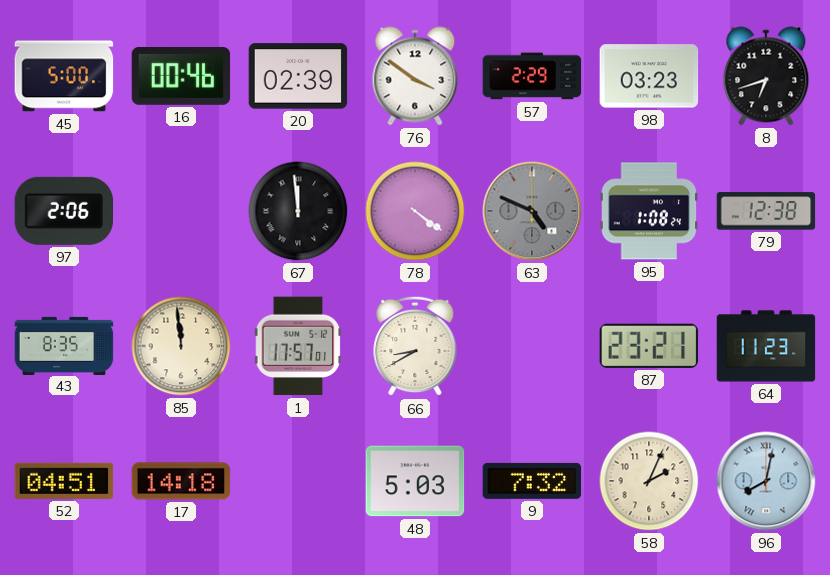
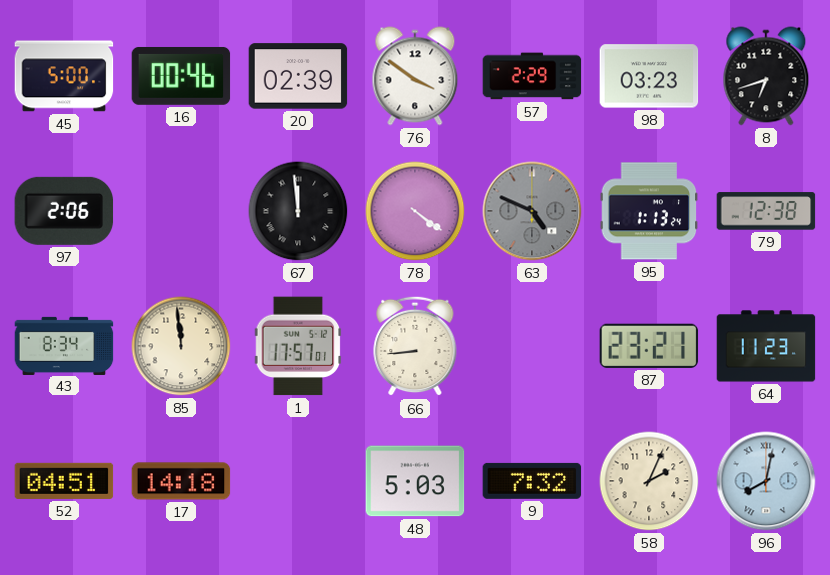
95: 1:08 -> 1:13 (649, 211)
43: 8:35 -> 8:34 (64, 345)
66: 8:40 -> 8:44 (415, 346)
